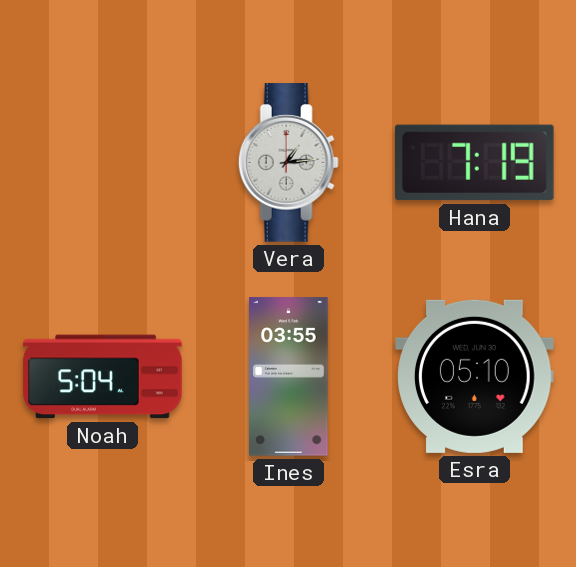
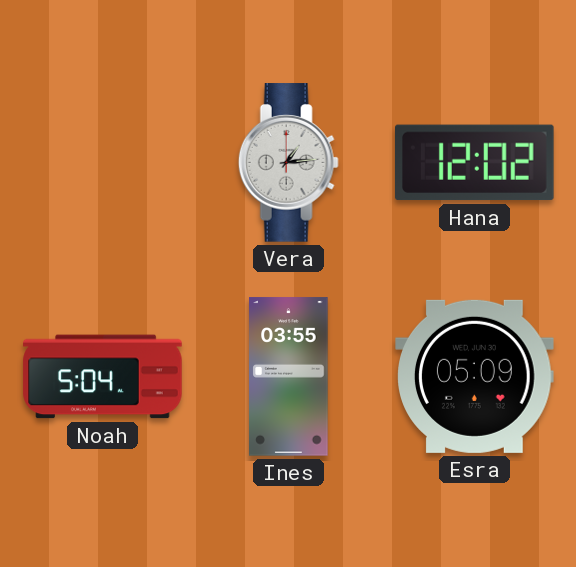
Hana: 7:19 -> 12:02 (475, 163)
Esra: 05:10 -> 05:09 (475, 376)
